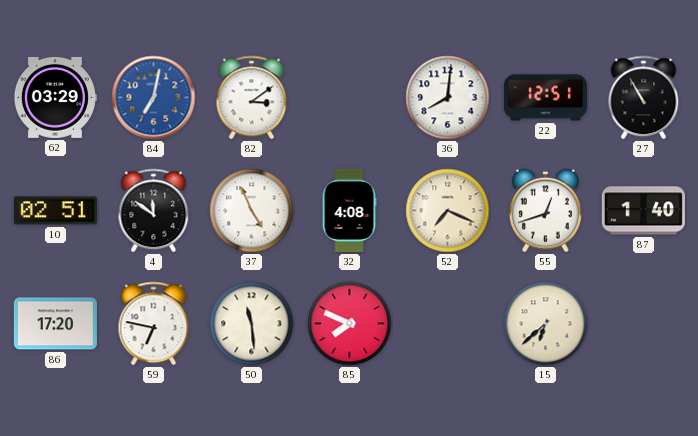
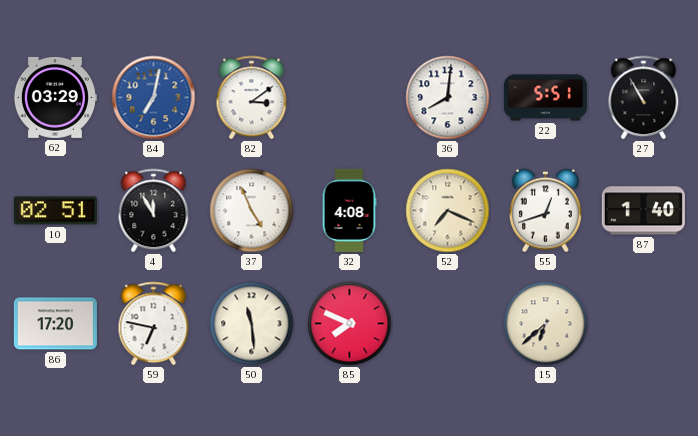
22: 12:51 -> 5:51 (545, 98)
4: 11:51 -> 11:55 (154, 211)
